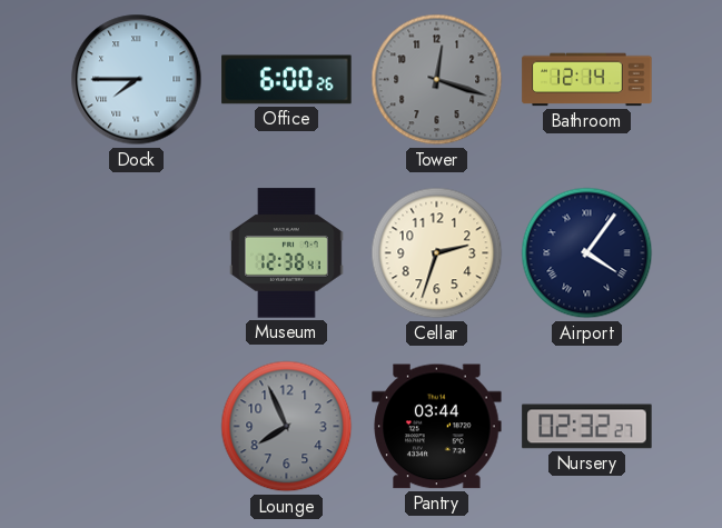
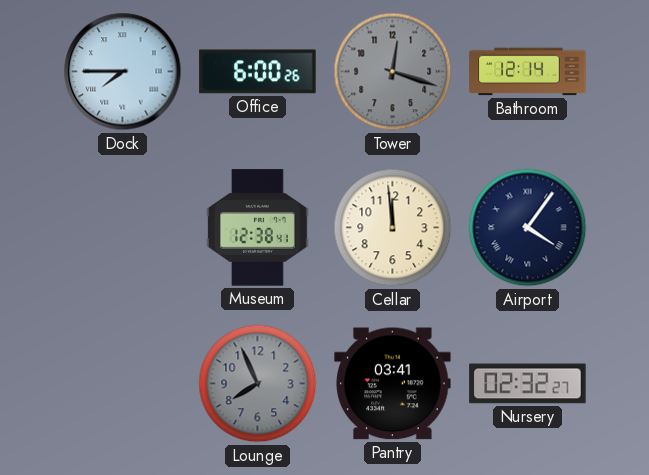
Cellar: 2:33 -> 11:59 (393, 228)
Pantry: 03:44 -> 03:41 (393, 384)
